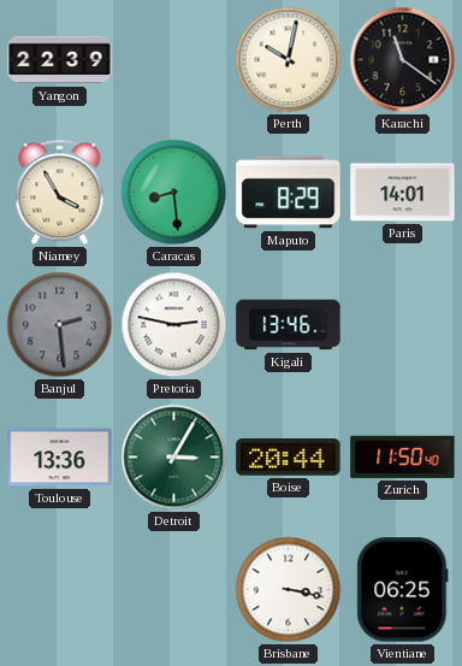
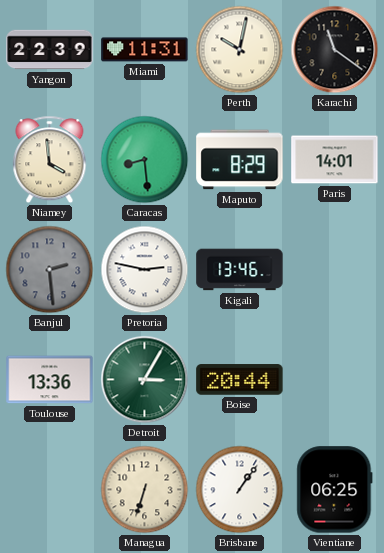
Miami: none -> 11:31 (145, 50)
Niamey: 3:55 -> 3:59 (50, 160)
Zurich: 11:50 -> none (403, 456)
Managua: none -> 6:33 (145, 490)
Brisbane: 3:17 -> 1:06 (240, 490)
